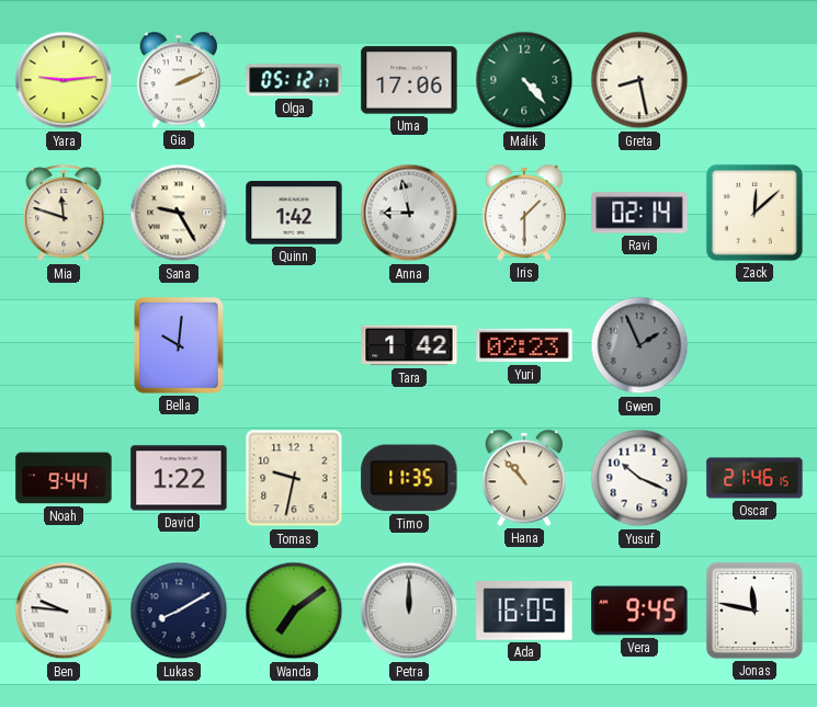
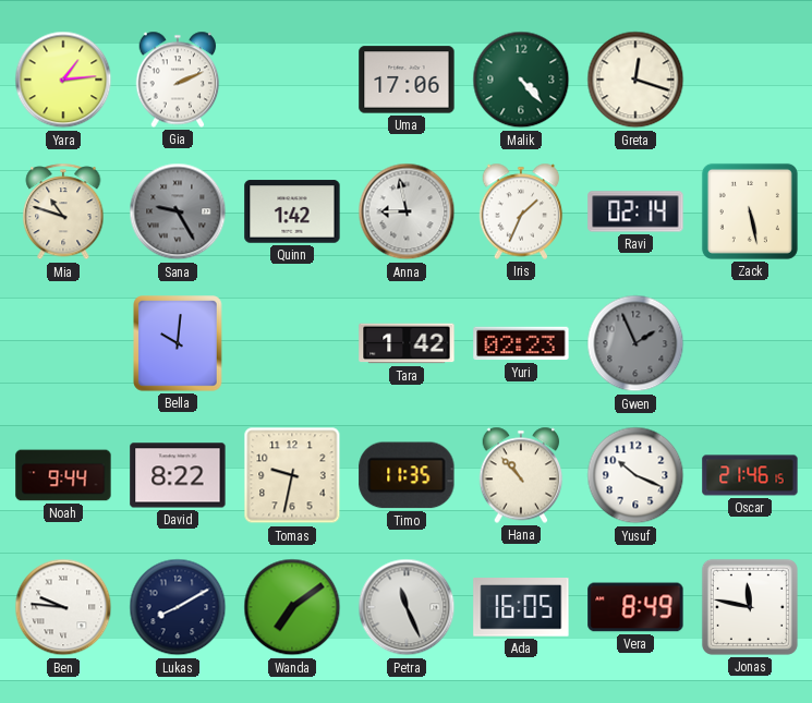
Yara: 9:14 -> 1:14 (63, 80)
Olga: 05:12 -> none (294, 80)
Greta: 8:28 -> 12:18 (635, 80)
Mia: 11:48 -> 10:48 (63, 213)
Sana dial: cream -> grey (178, 211)
Iris: 1:30 -> 1:34 (521, 211)
Zack: 12:08 -> 5:28 (750, 211)
David: 1:22 -> 8:22 (178, 475)
Petra: 12:00 -> 11:26 (407, 607)
Vera: 9:45 -> 8:49 (635, 607)
